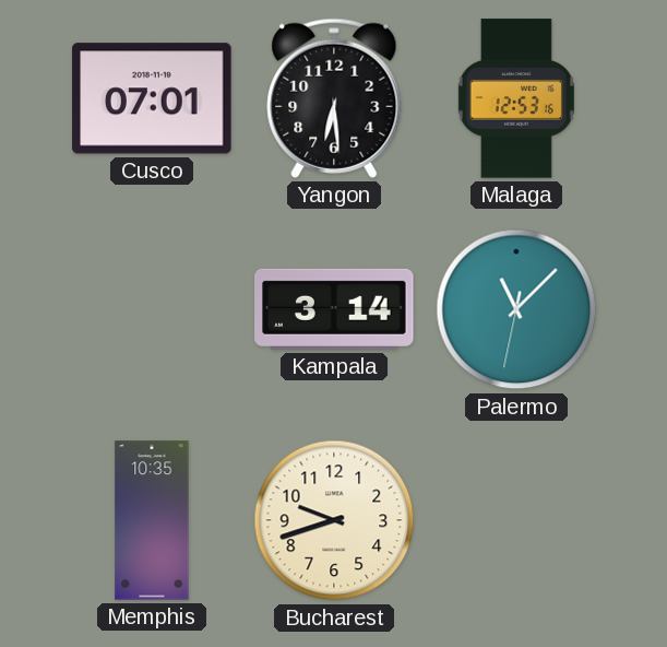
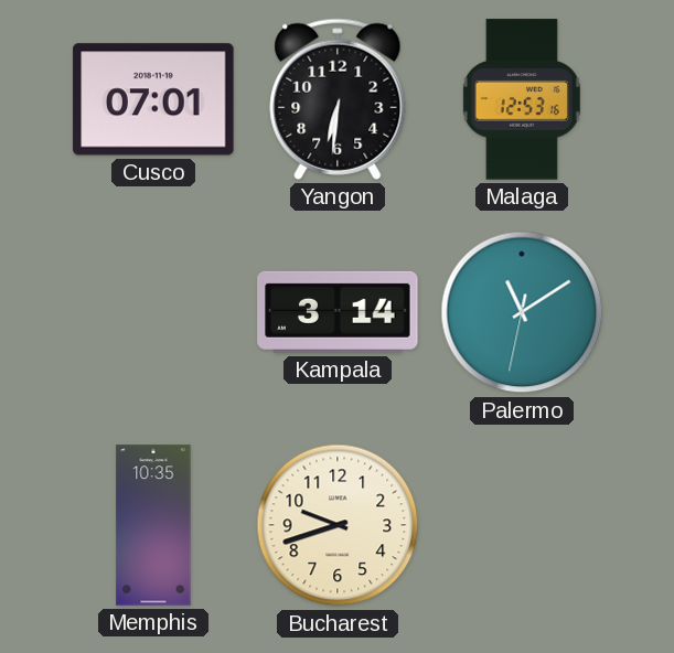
Yangon: 6:29 -> 6:31 (338, 99)
Palermo: 11:07 -> 11:09 (522, 312)
